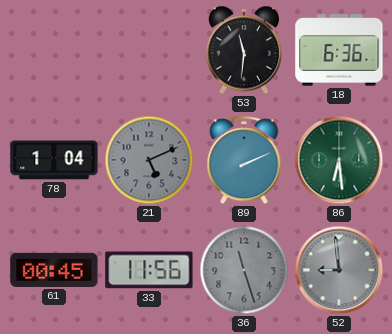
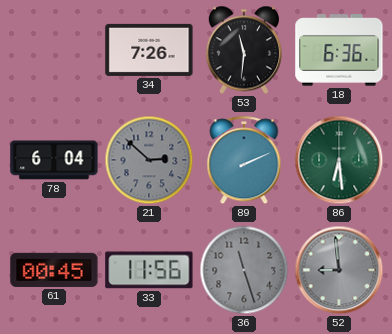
34: none -> 7:26 (149, 50)
78: 1:04 -> 6:04 (54, 160)
21: 5:11 -> 2:52 (149, 160)
